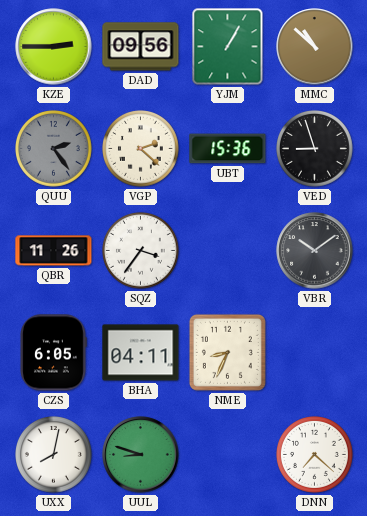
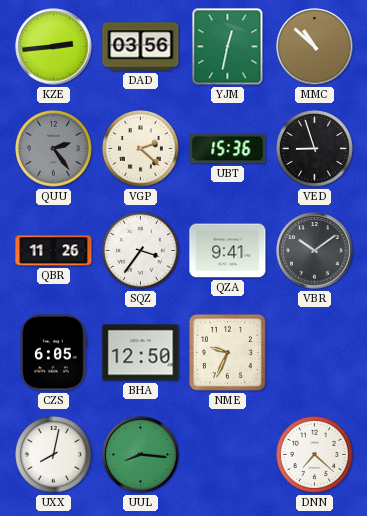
KZE: 2:45 -> 2:44 (54, 47)
DAD: 09:56 -> 03:56 (141, 47)
YJM: 1:05 -> 12:32 (228, 47)
QZA: none -> 9:41 (228, 251)
BHA: 04:11 -> 12:50 (141, 353)
NME: 8:34 -> 9:34 (227, 352)
UUL: 8:48 -> 8:16 (141, 455)
